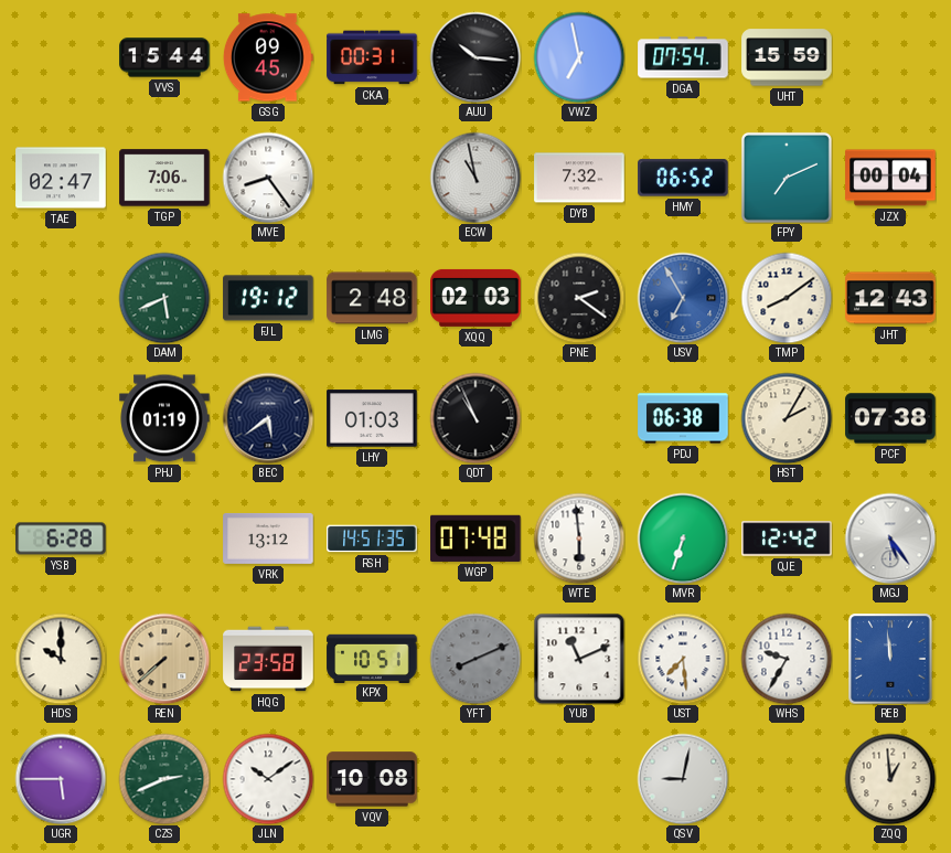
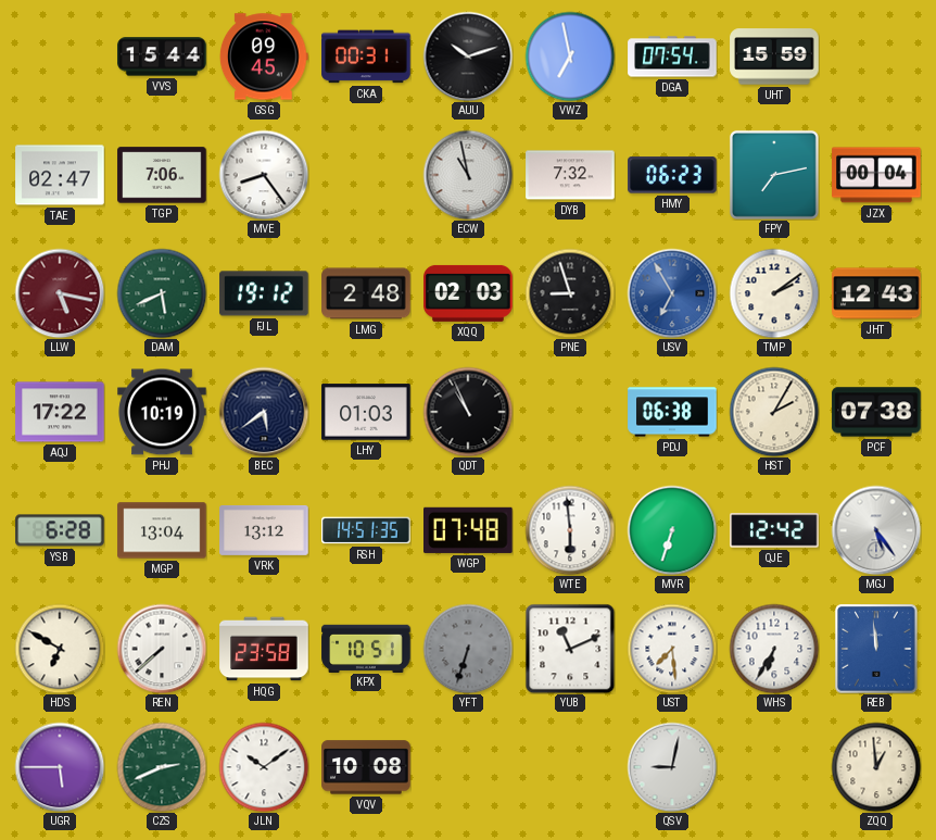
AUU: 10:16 -> 10:12 (468, 57)
HMY: 06:52 -> 06:23 (672, 175)
FPY: 7:11 -> 7:13 (774, 175)
LLW: none -> 5:17 (60, 293)
PNE: 2:21 -> 8:57 (570, 293)
TMP: 8:09 -> 2:09 (774, 293)
AQJ: none -> 17:22 (60, 412)
PHJ: 01:19 -> 10:19 (162, 412)
MGP: none -> 13:04 (162, 530)
HDS: 10:00 -> 6:50 (60, 649)
REN dial: champagne -> white (162, 649)
YFT: 8:11 -> 6:33 (468, 649)
WHS: 9:35 -> 6:35 (774, 649)
